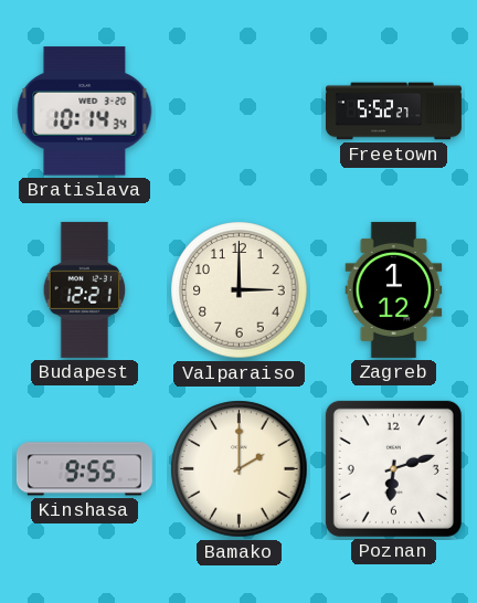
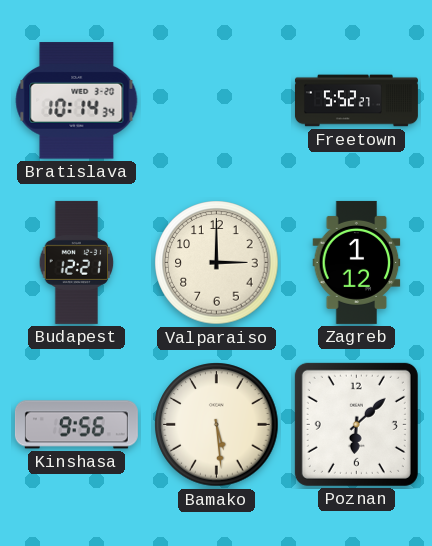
Kinshasa: 9:55 -> 9:56 (76, 425)
Bamako: 2:00 -> 5:29 (217, 425)
Poznan: 6:12 -> 6:08 (356, 424)
